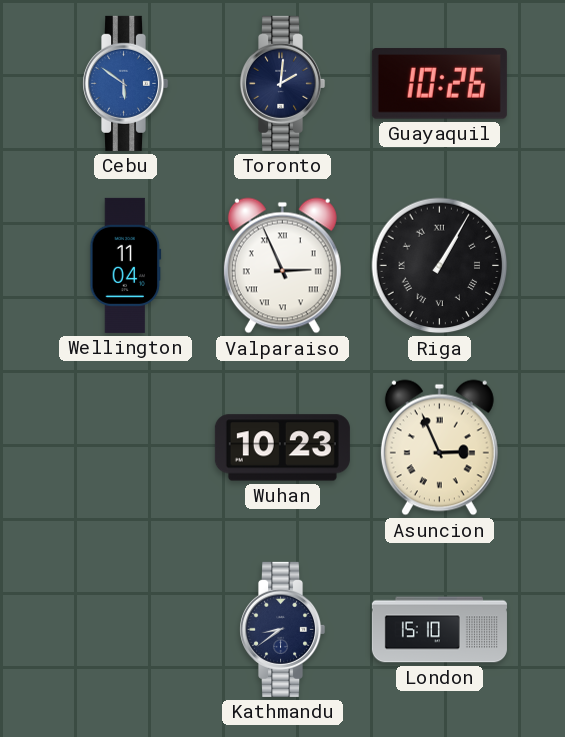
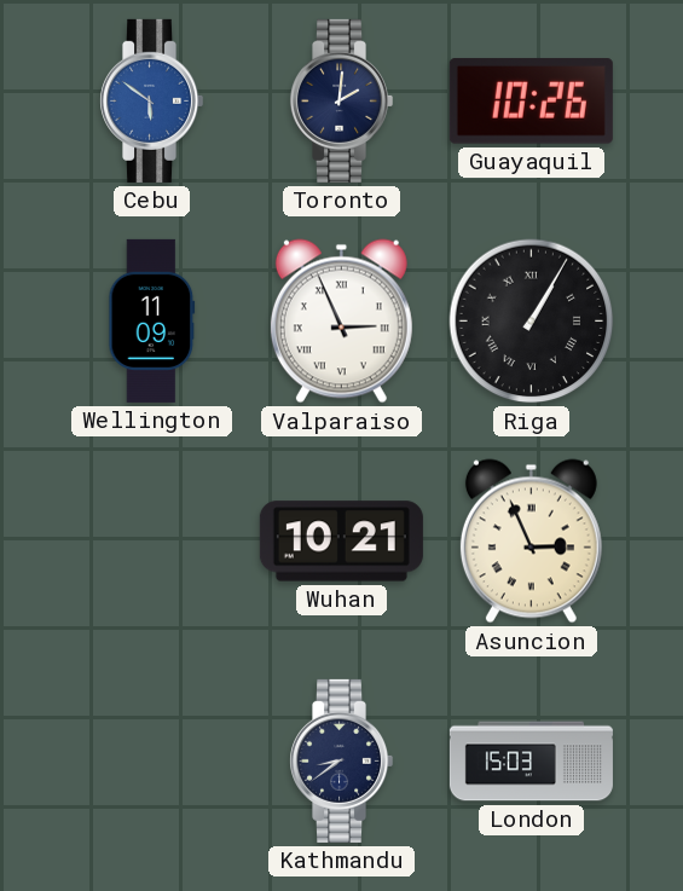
Wellington: 11:04 -> 11:09 (152, 320)
Wuhan: 10:23 -> 10:21 (341, 542)
London: 15:10 -> 15:03 (531, 762)
